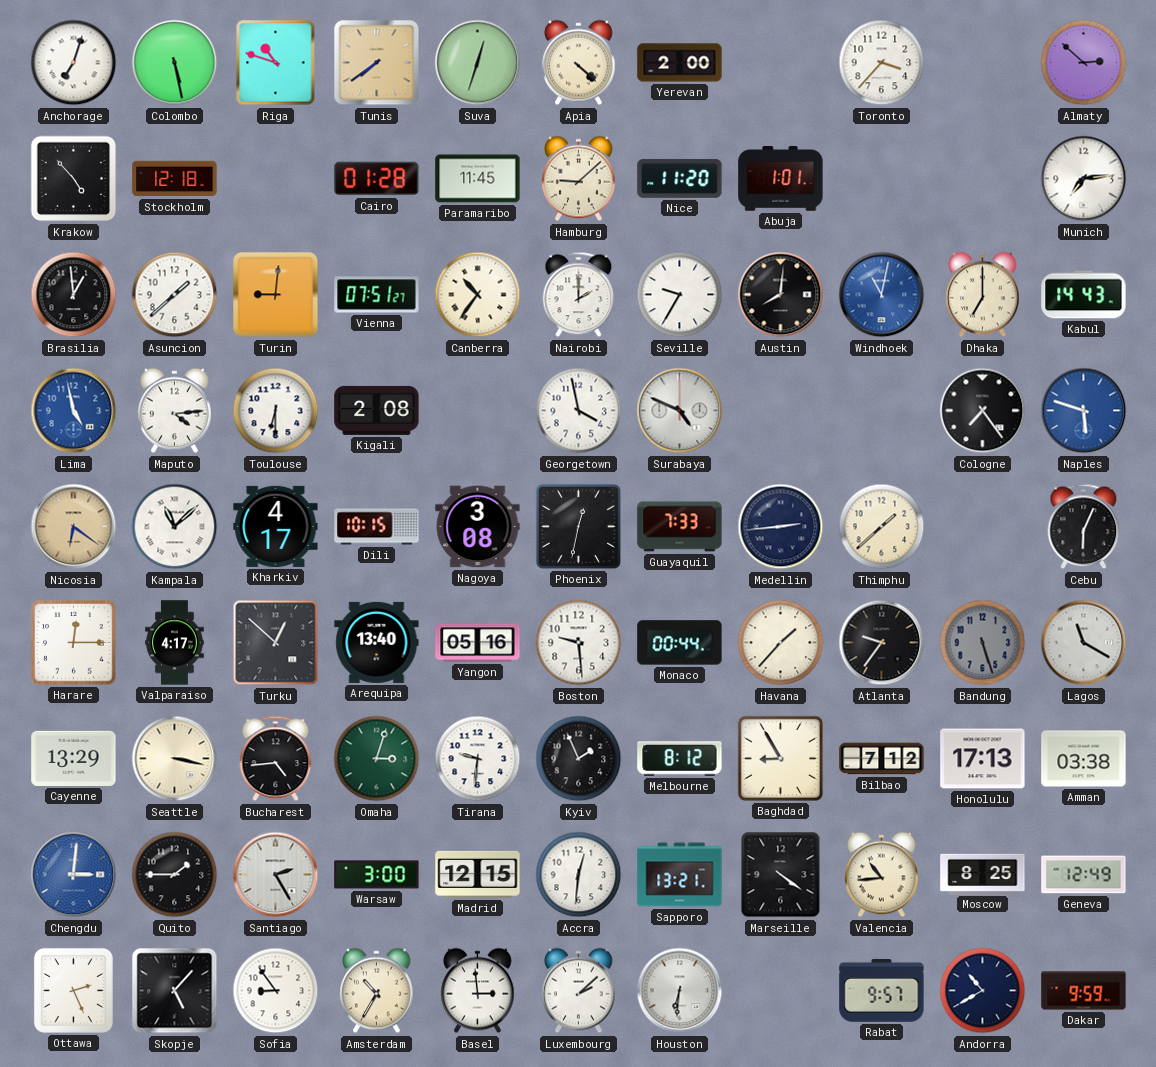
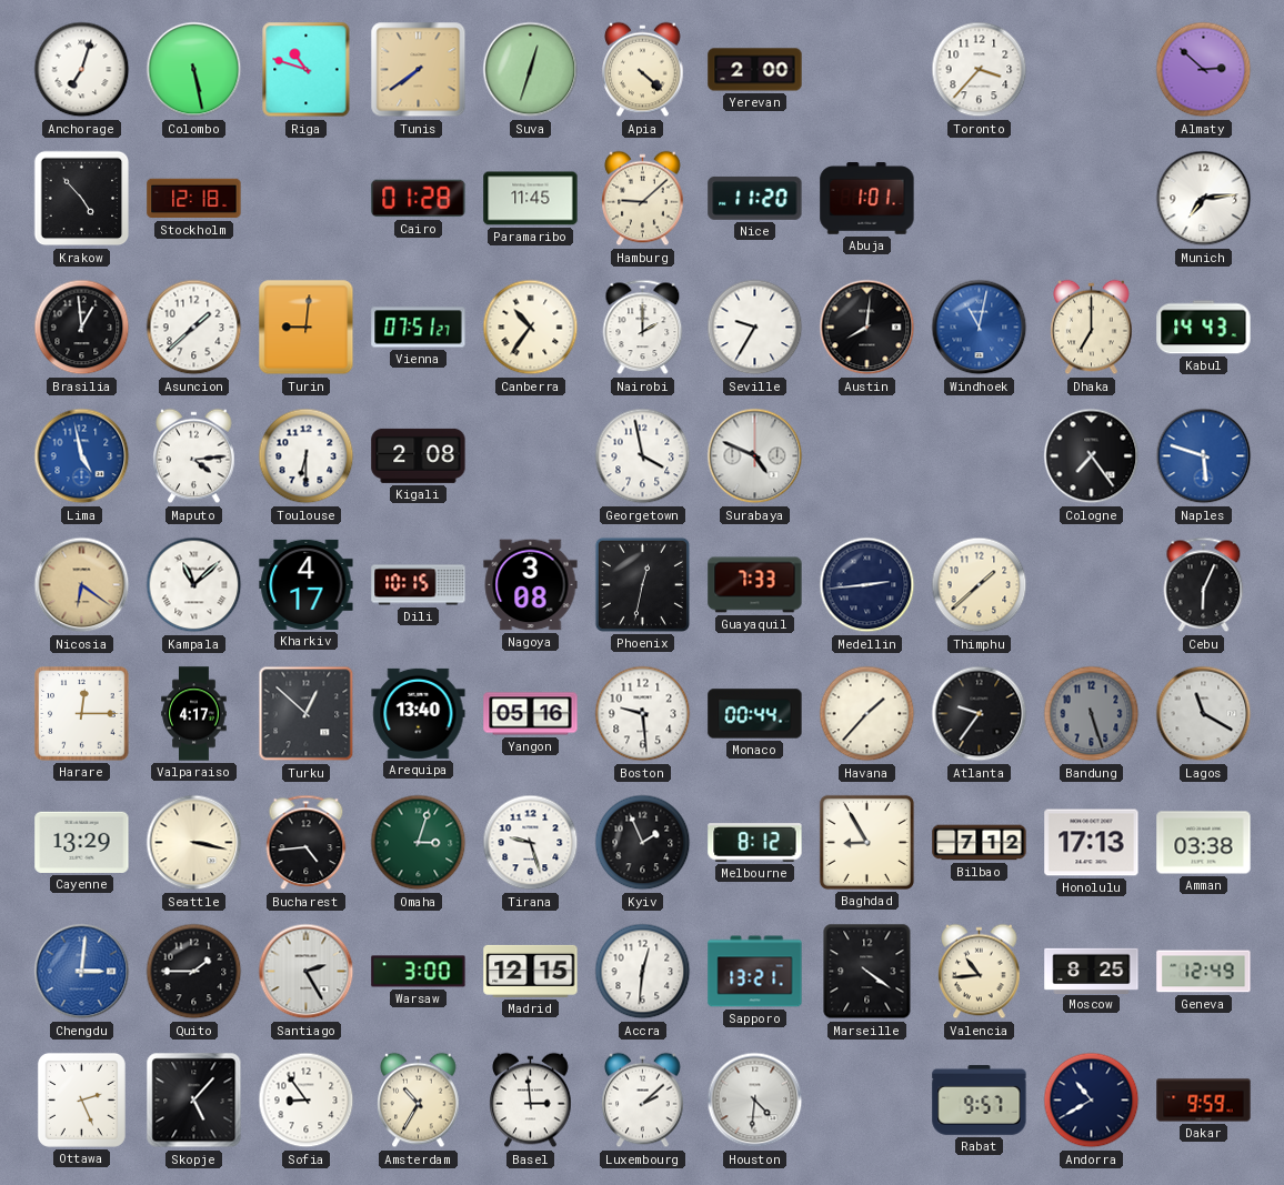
Tirana: 9:31 -> 9:27 (531, 843)
Houston: 6:31 -> 4:31 (755, 1101)
